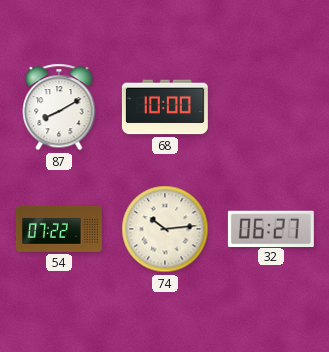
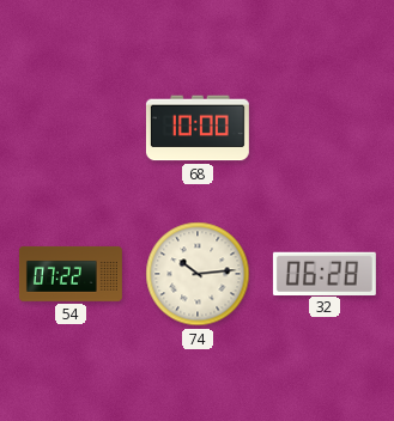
87: 8:10 -> none (59, 107)
32: 06:27 -> 06:28 (325, 273)
